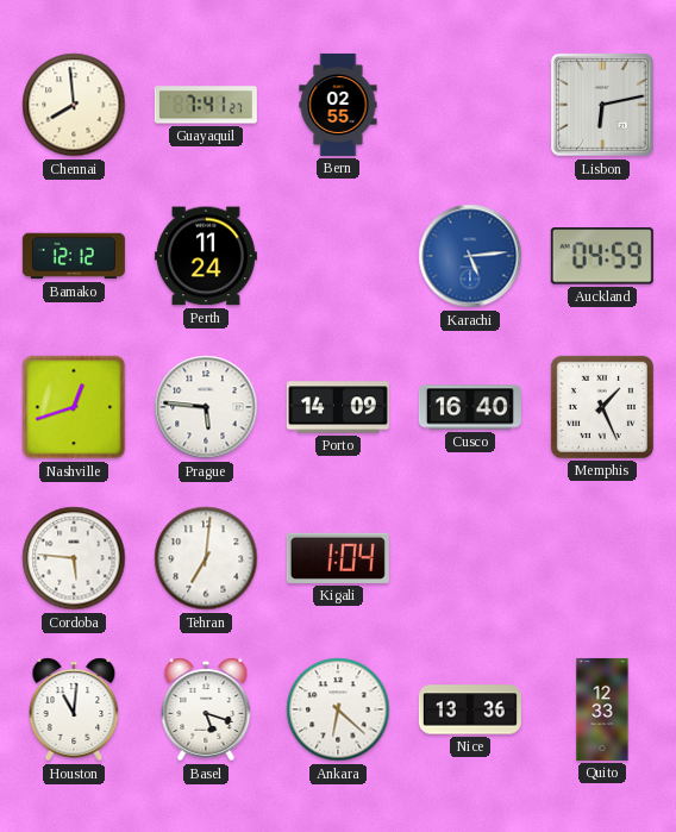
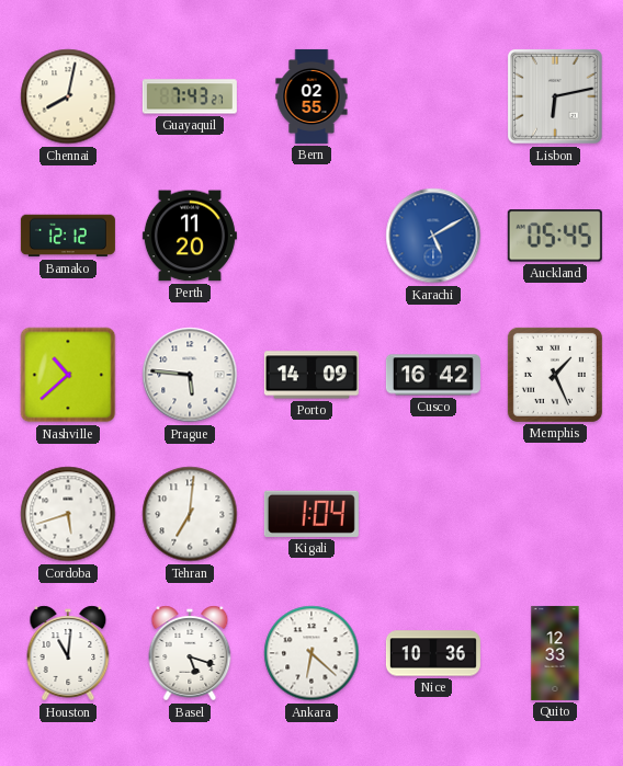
Chennai: 7:59 -> 8:02 (68, 96)
Guayaquil: 7:41 -> 7:43 (190, 96)
Perth: 11:24 -> 11:20 (190, 236)
Karachi: 5:14 -> 5:10 (433, 236)
Auckland: 04:59 -> 05:45 (555, 236)
Nashville: 12:42 -> 10:38 (68, 375)
Cusco: 16:40 -> 16:42 (433, 375)
Cordoba: 5:46 -> 5:42 (68, 514)
Nice: 13:36 -> 10:36 (433, 653)
